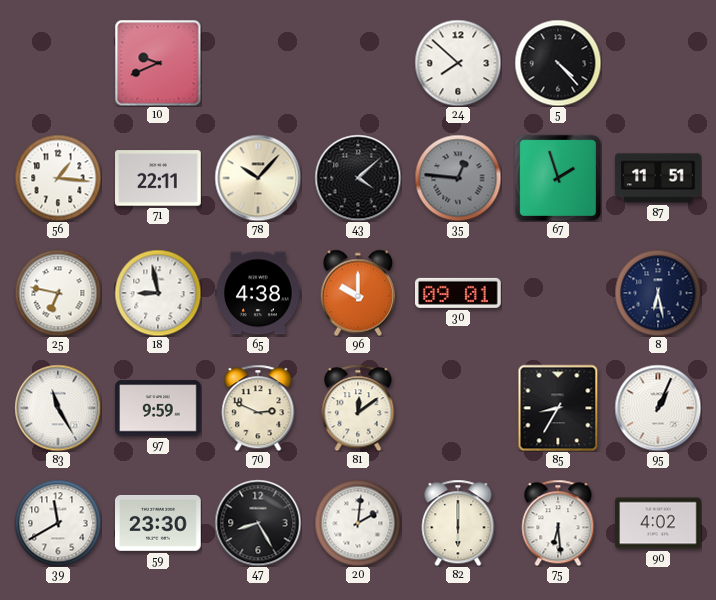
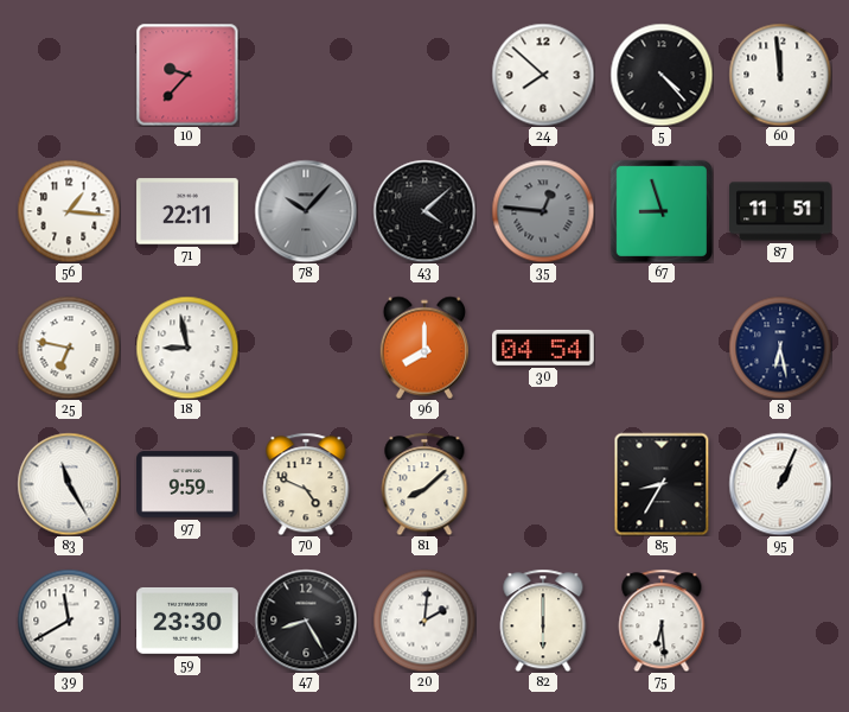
10: 9:41 -> 9:37 (187, 75)
60: none -> 11:59 (780, 75)
78 dial: cream -> grey (306, 211)
67: 1:57 -> 8:57 (662, 211)
65: 4:38 -> none (258, 293)
96: 10:00 -> 8:00 (423, 348)
30: 09:01 -> 04:54 (544, 348)
70: 2:49 -> 4:49 (306, 484)
81: 12:09 -> 8:08 (425, 484)
90: 4:02 -> none (658, 523)
